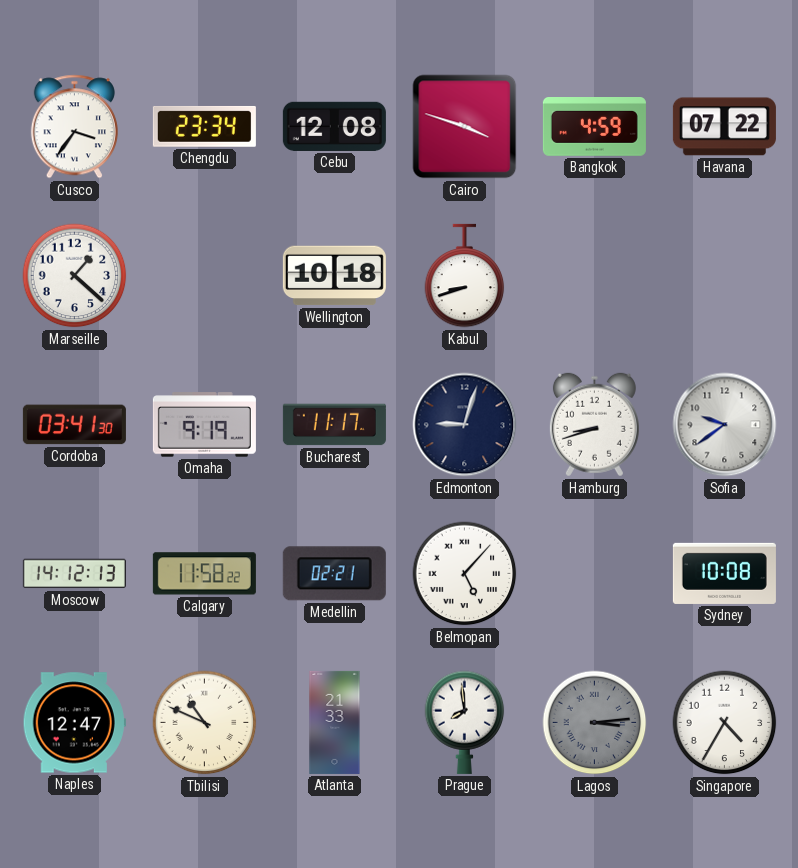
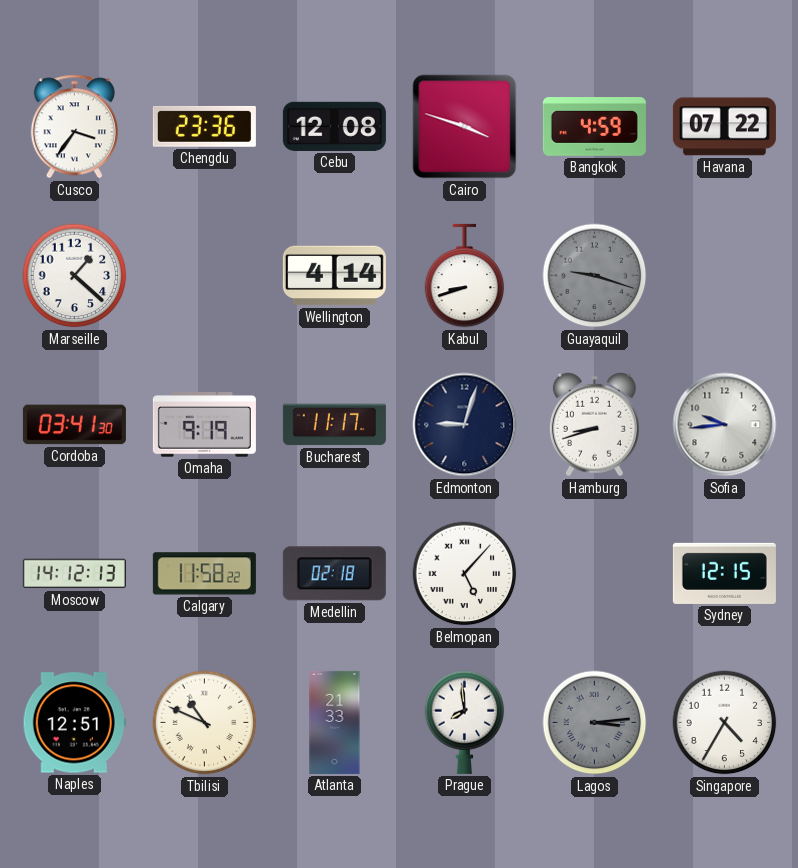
Chengdu: 23:34 -> 23:36 (204, 126)
Wellington: 10:18 -> 4:14 (334, 276)
Guayaquil: none -> 9:18 (595, 276)
Sofia: 9:39 -> 9:44 (725, 425)
Medellin: 02:21 -> 02:18 (334, 574)
Sydney: 10:08 -> 12:15 (724, 573)
Naples: 12:47 -> 12:51 (74, 723)
